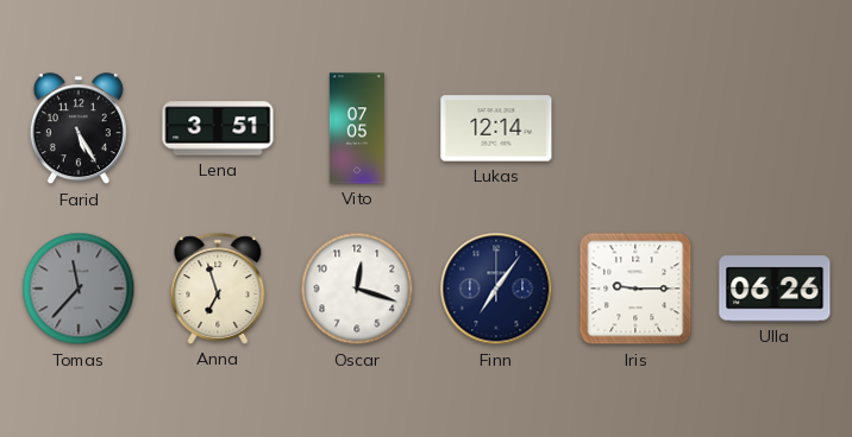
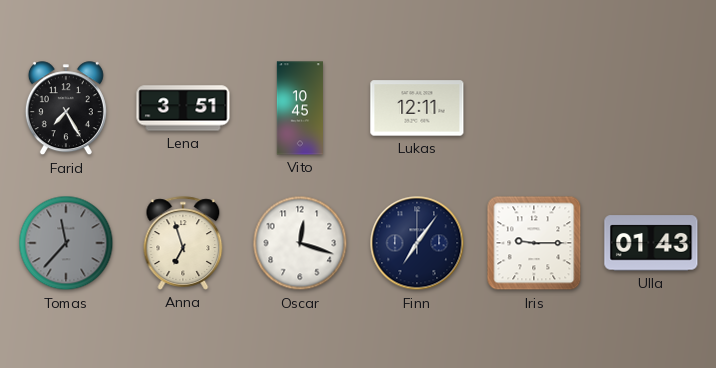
Farid: 5:25 -> 7:25 (66, 109)
Vito: 07:05 -> 10:45 (299, 108)
Lukas: 12:14 -> 12:11 (417, 108)
Ulla: 06:26 -> 01:43 (651, 243)
